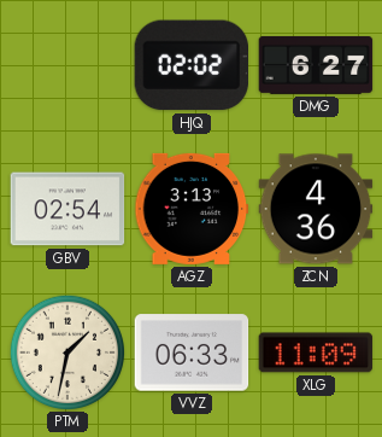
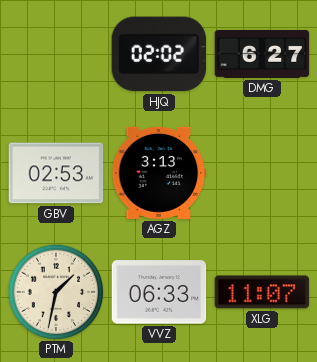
GBV: 02:54 -> 02:53 (56, 173)
ZCN: 4:36 -> none (316, 209)
XLG: 11:09 -> 11:07 (262, 292)
